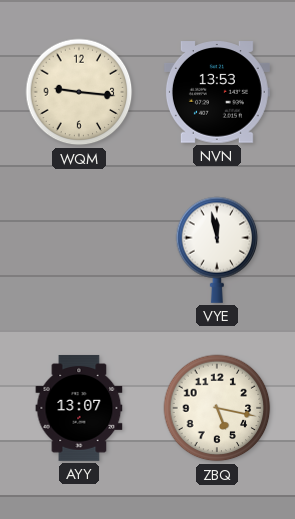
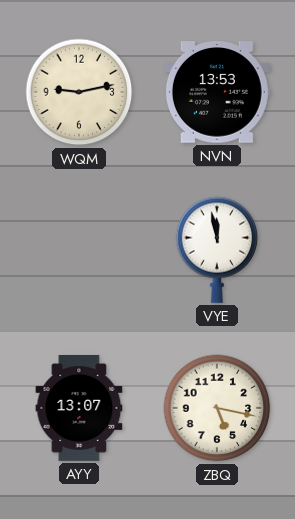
WQM: 9:16 -> 9:13 (79, 92)
